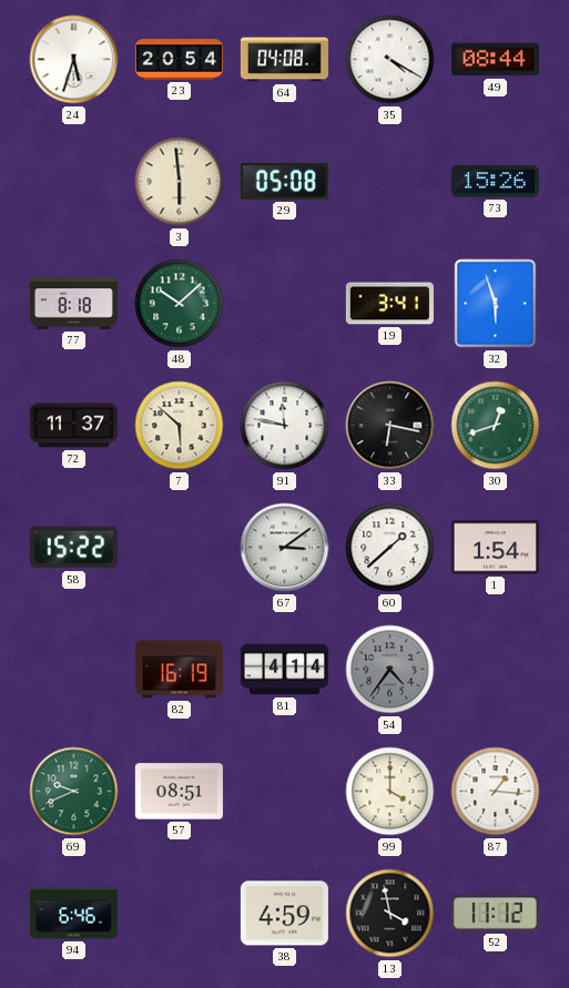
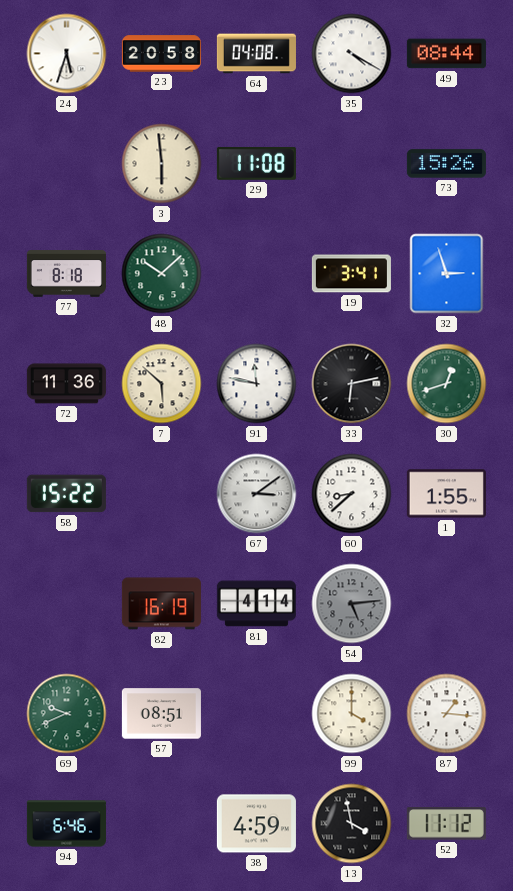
23: 20:54 -> 20:58 (161, 54)
29: 05:08 -> 11:08 (256, 163)
32: 5:57 -> 2:57 (447, 274)
72: 11:37 -> 11:36 (66, 384)
33: 6:17 -> 6:13 (352, 384)
60: 1:38 -> 8:38 (352, 494)
1: 1:54 -> 1:55 (446, 494)
54: 4:36 -> 5:14 (352, 604)
